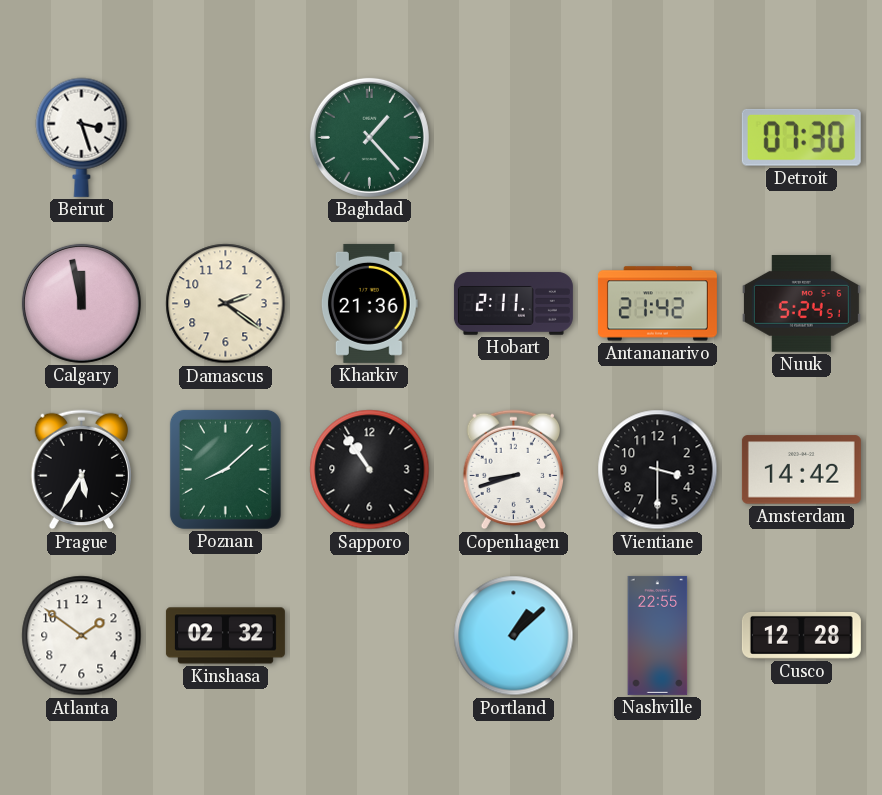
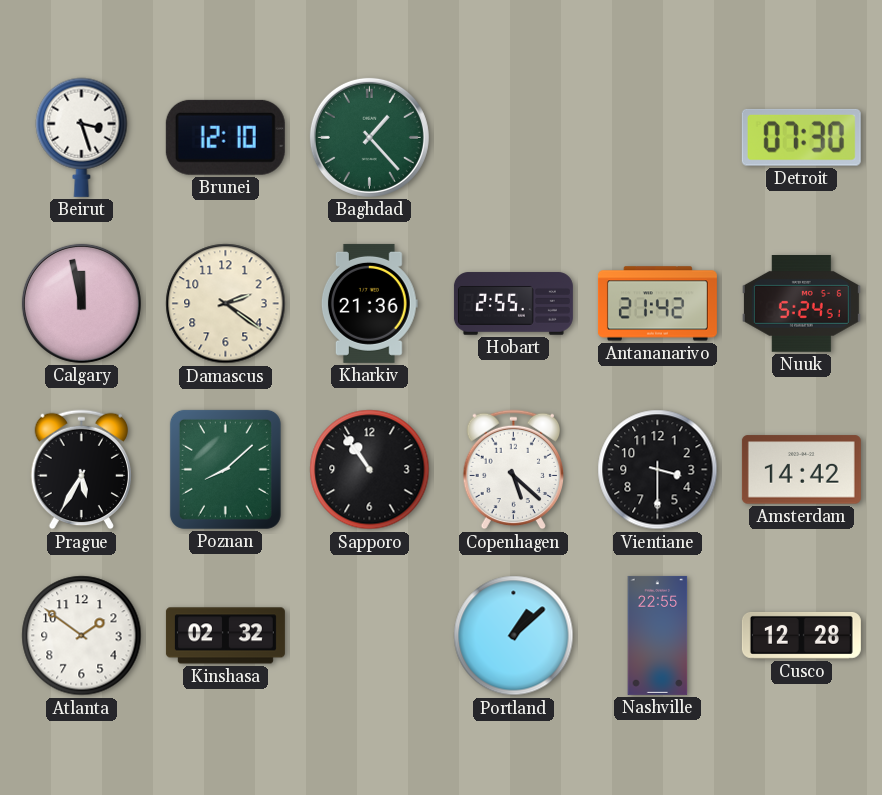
Brunei: none -> 12:10 (225, 137)
Hobart: 2:11 -> 2:55 (513, 304)
Copenhagen: 8:42 -> 5:22 (513, 470)
